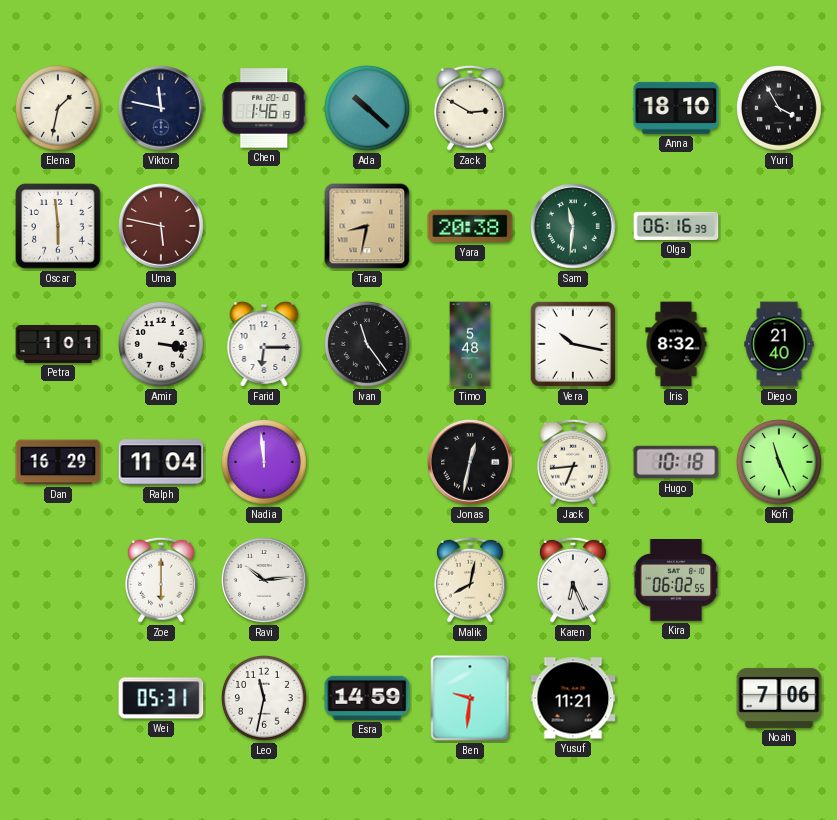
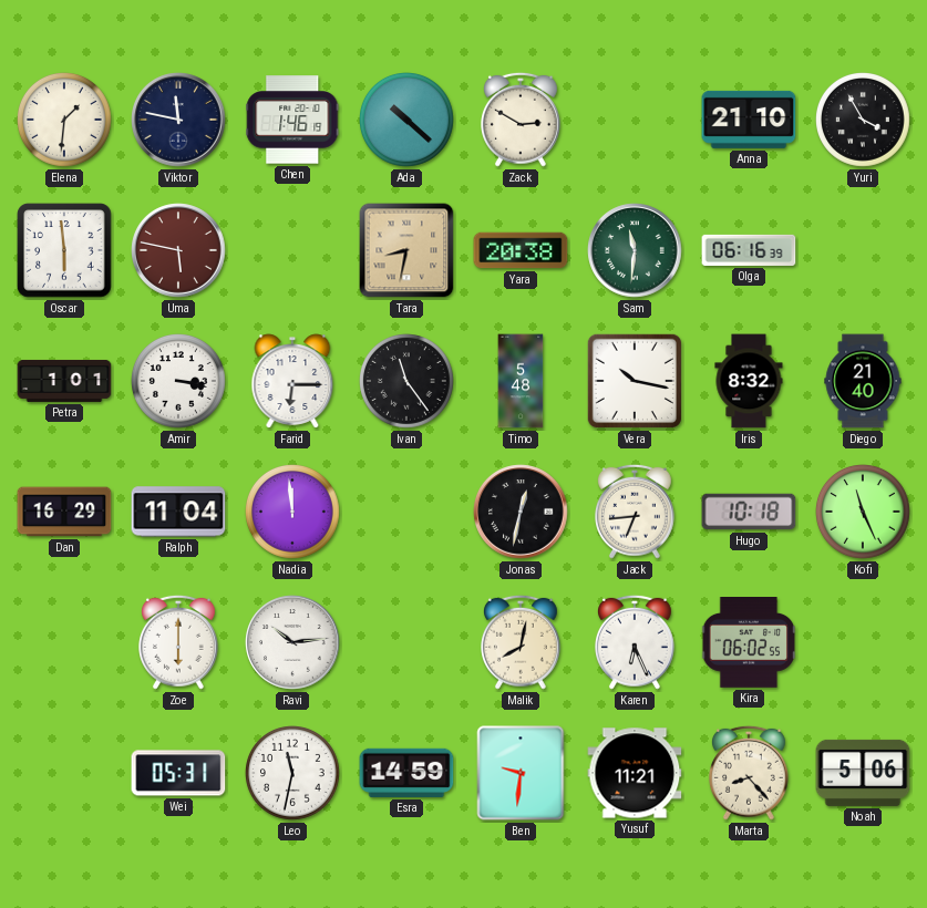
Elena: 1:32 -> 1:31 (65, 121)
Anna: 18:10 -> 21:10 (749, 120)
Marta: none -> 8:23 (750, 773)
Noah: 7:06 -> 5:06 (863, 773)
